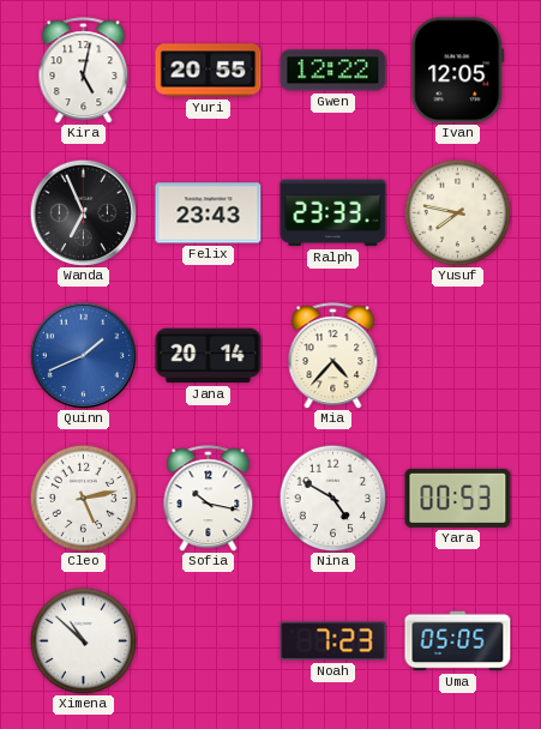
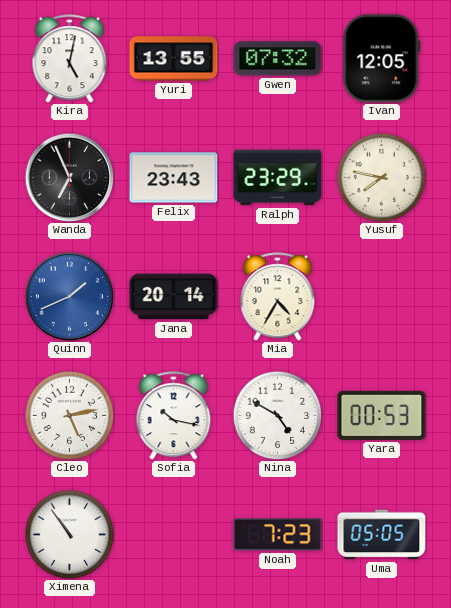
Yuri: 20:55 -> 13:55 (174, 59)
Gwen: 12:22 -> 07:32 (278, 59)
Ralph: 23:33 -> 23:29 (278, 178)
Mia: 4:37 -> 4:35 (278, 297)
Ximena: 10:52 -> 10:54 (69, 534)
